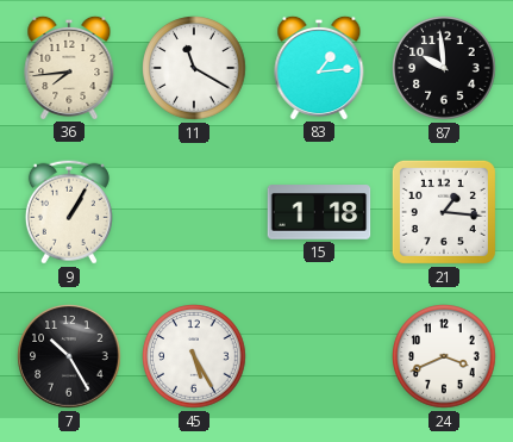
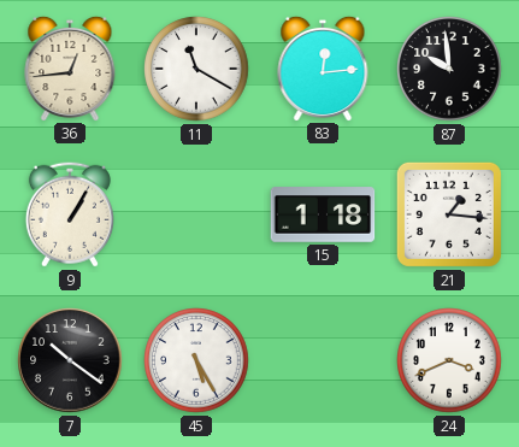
36: 7:44 -> 12:44 (70, 67)
83: 1:14 -> 12:14 (323, 67)
7: 10:25 -> 10:21 (70, 360)
